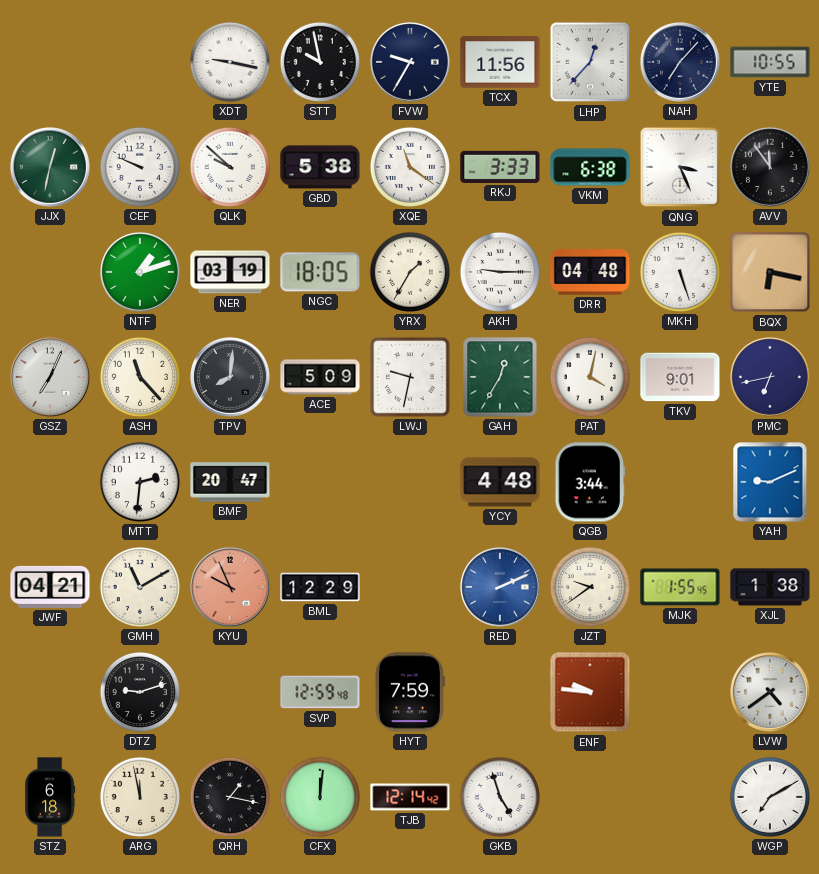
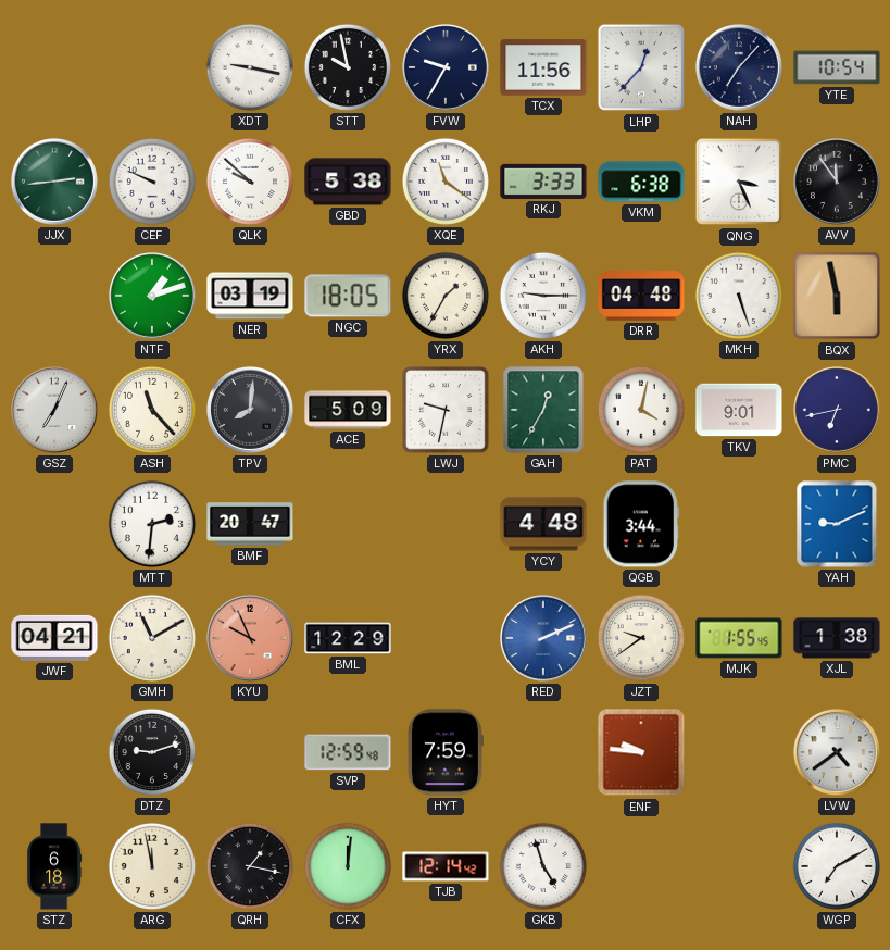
YTE: 10:55 -> 10:54 (837, 67)
JJX: 12:32 -> 2:44 (54, 182)
BQX: 6:17 -> 5:58 (837, 296)
